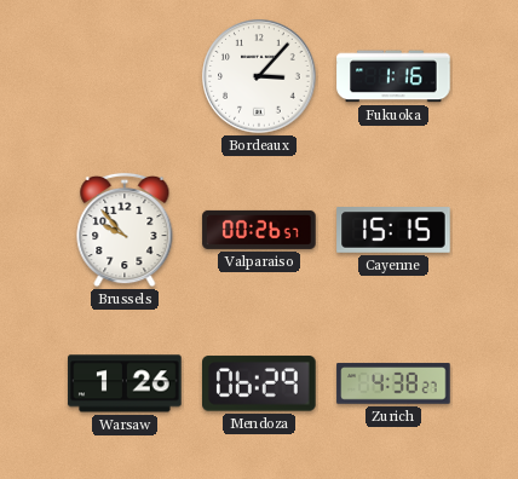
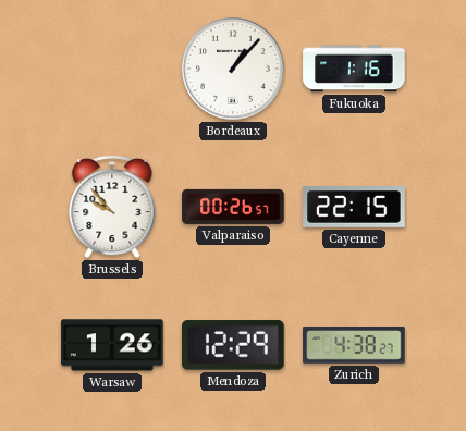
Bordeaux: 3:07 -> 1:07 (233, 69)
Cayenne: 15:15 -> 22:15 (354, 207)
Mendoza: 06:29 -> 12:29 (234, 345)
